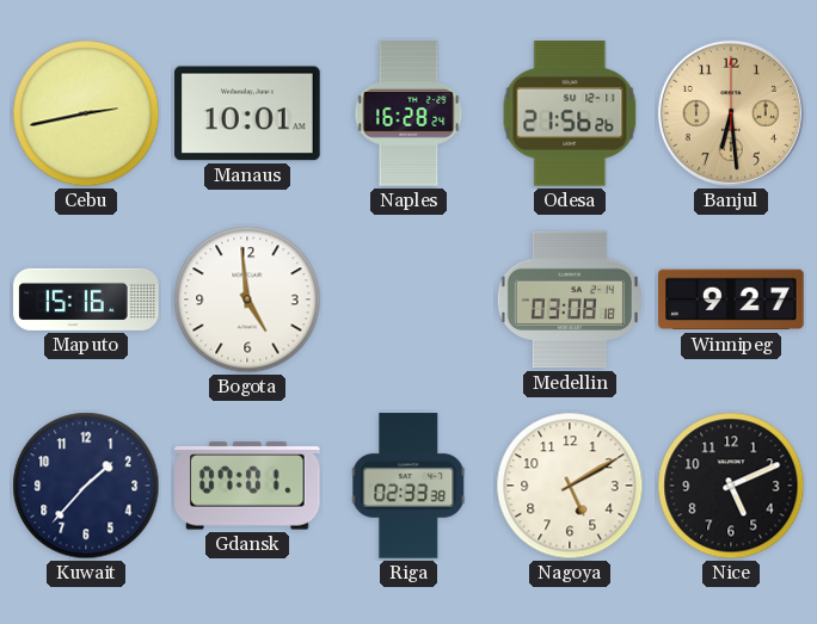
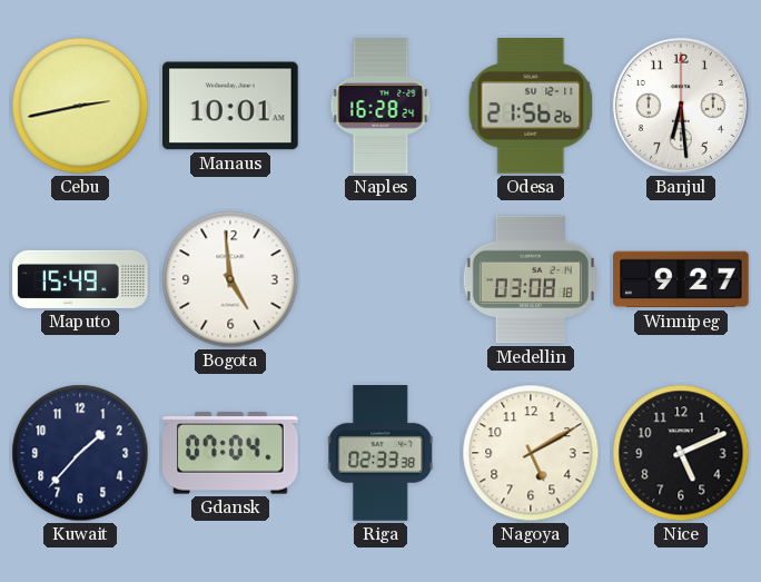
Banjul dial: champagne -> white (681, 106)
Maputo: 15:16 -> 15:49 (80, 279)
Gdansk: 07:01 -> 07:04 (230, 453)
